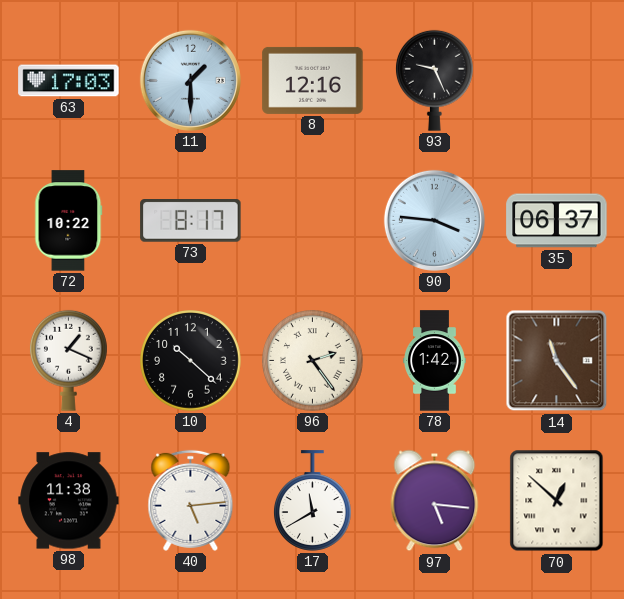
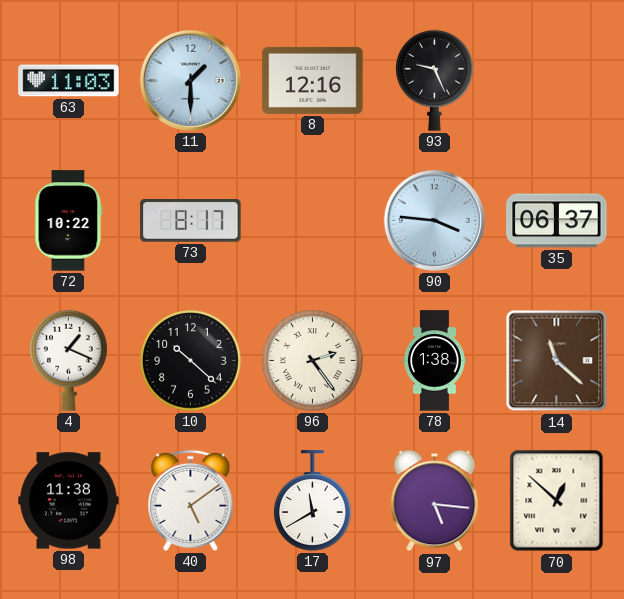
63: 17:03 -> 11:03 (69, 81)
78: 1:42 -> 1:38 (435, 361)
14: 11:24 -> 11:22 (557, 361)
40: 5:14 -> 5:09 (191, 500)
